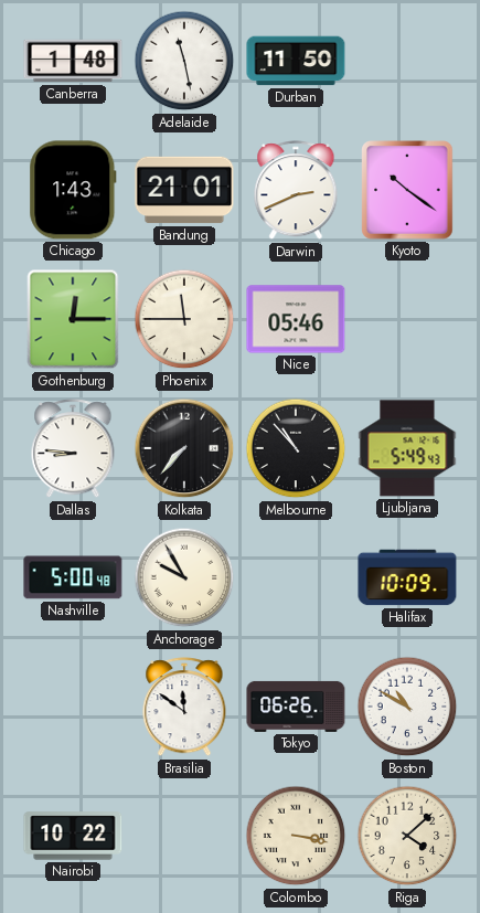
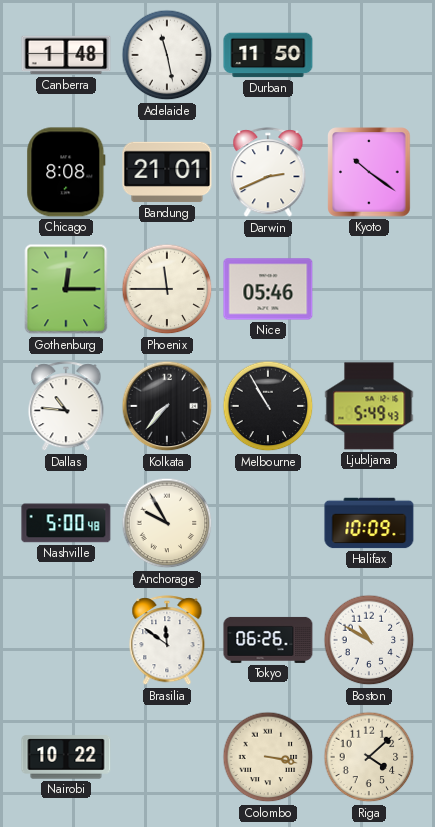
Chicago: 1:43 -> 8:08 (66, 172)
Dallas: 8:46 -> 10:46 (66, 407)
Melbourne: 10:53 -> 10:55 (268, 406)
